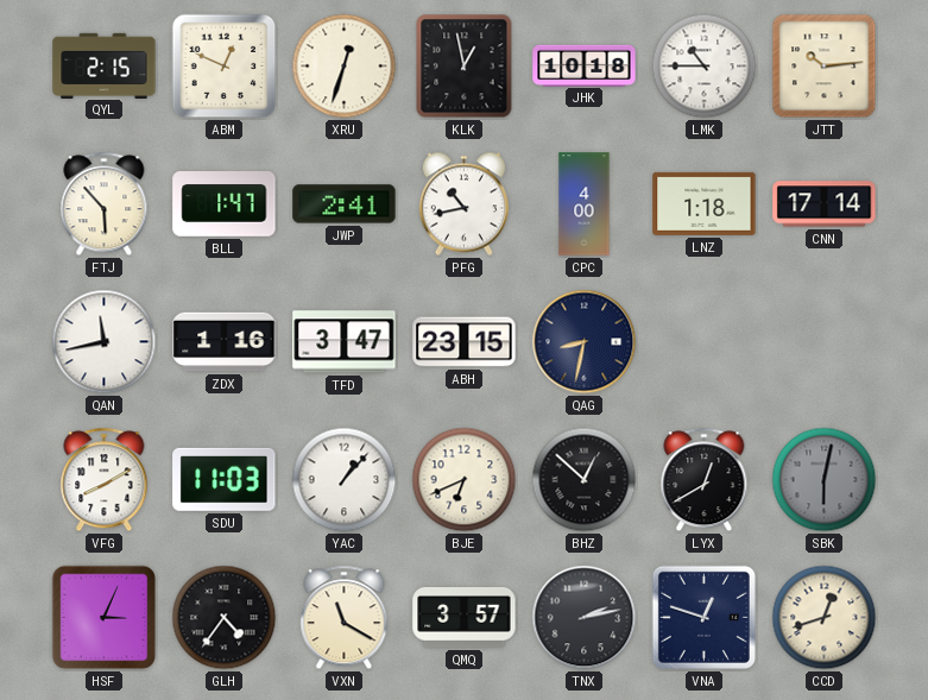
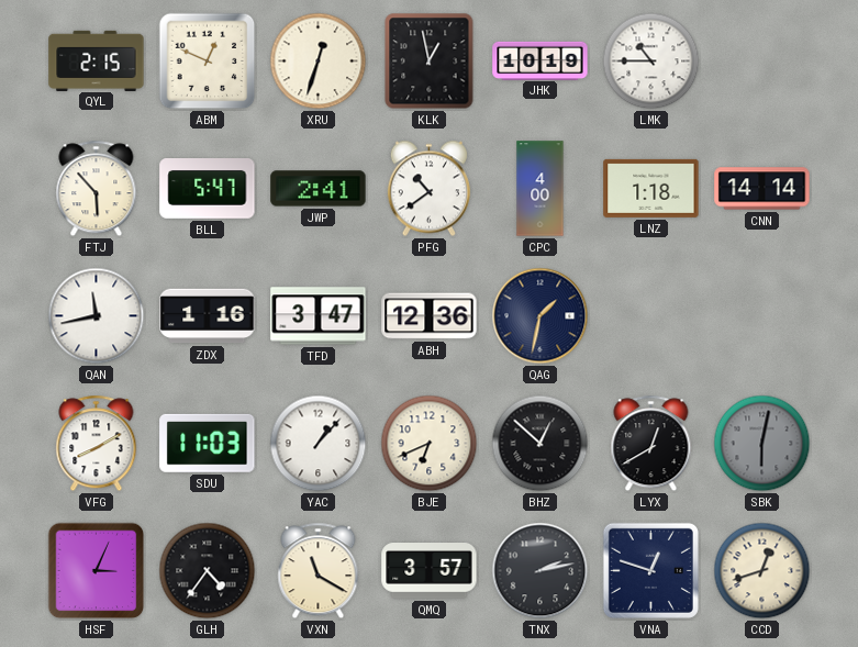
JHK: 10:18 -> 10:19 (541, 60)
JTT: 10:14 -> none (825, 67)
BLL: 1:47 -> 5:47 (208, 189)
PFG: 10:43 -> 10:39 (428, 189)
CNN: 17:14 -> 14:14 (762, 189)
ABH: 23:15 -> 12:36 (430, 316)
QAG: 8:32 -> 1:32 (541, 316)
